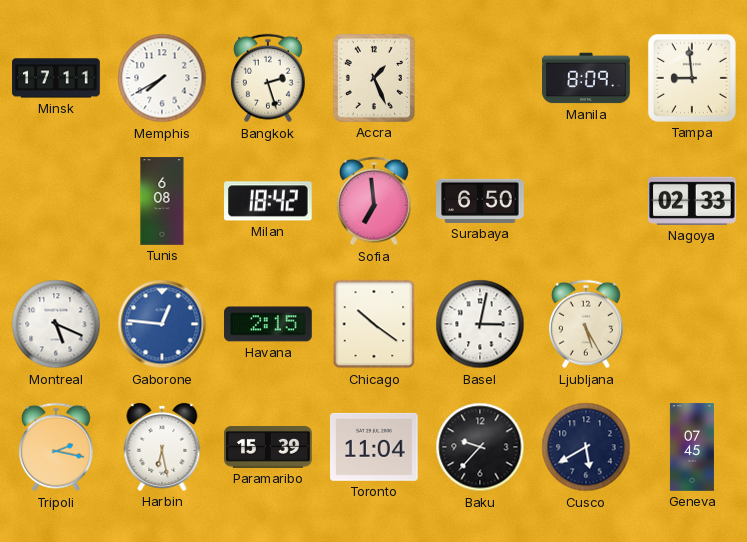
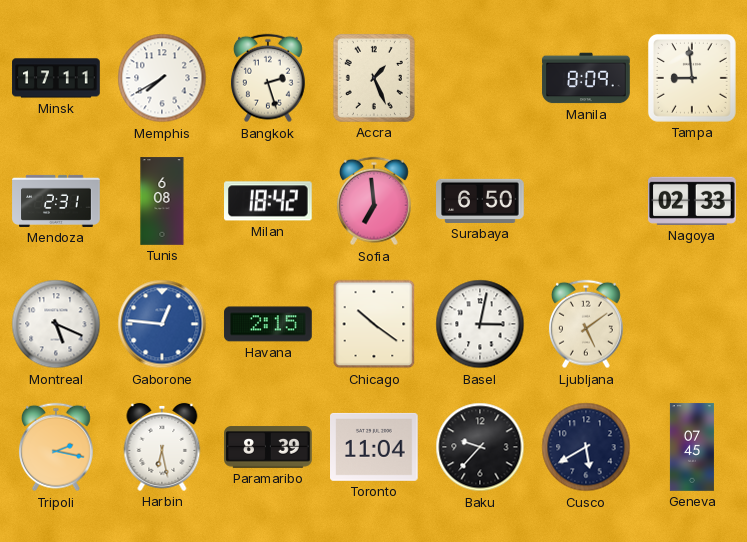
Mendoza: none -> 2:31 (56, 201)
Ljubljana: 5:25 -> 5:09 (586, 324)
Paramaribo: 15:39 -> 8:39 (268, 447)
